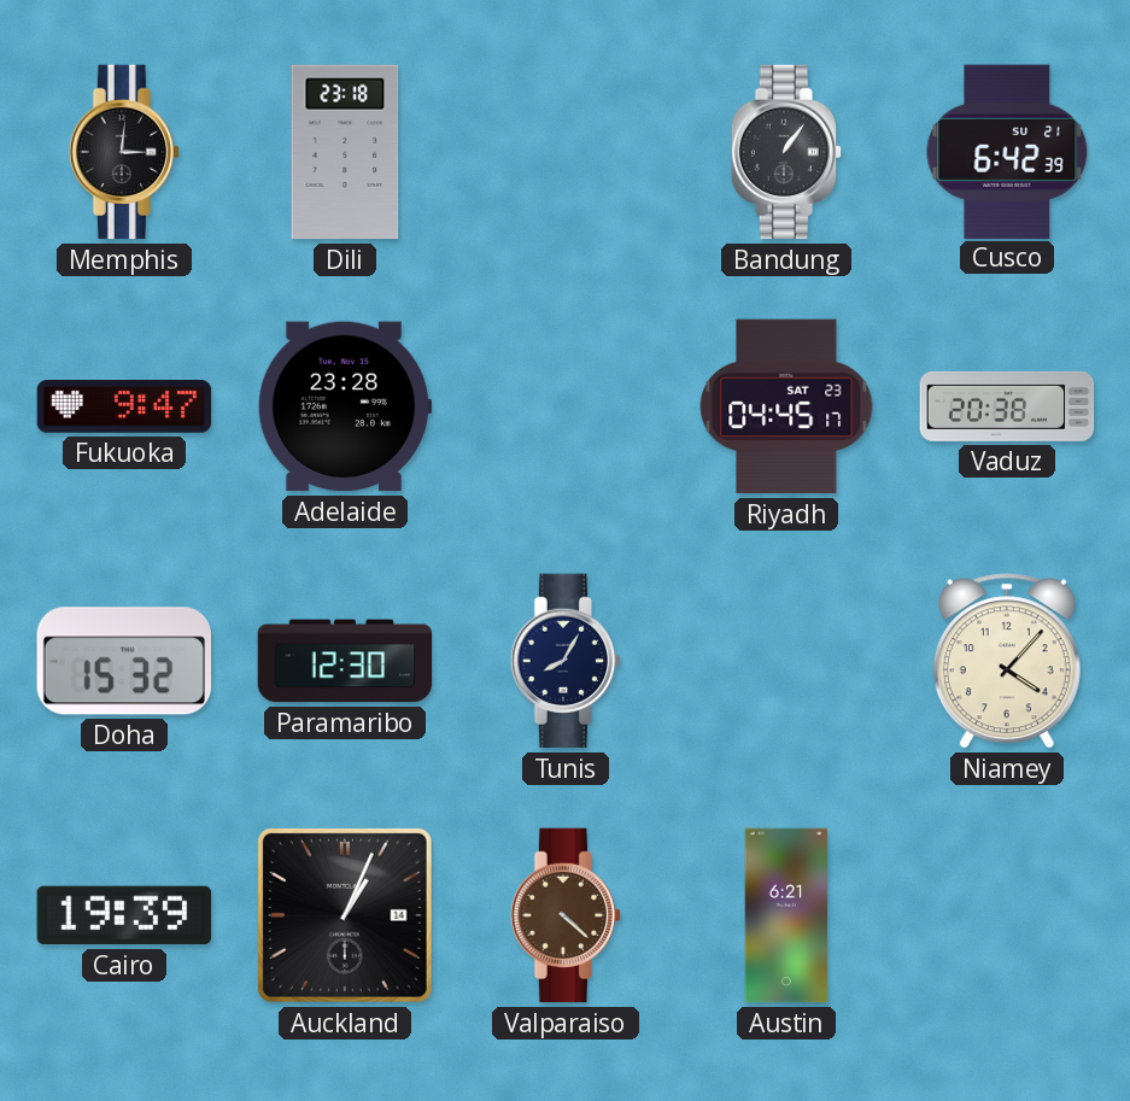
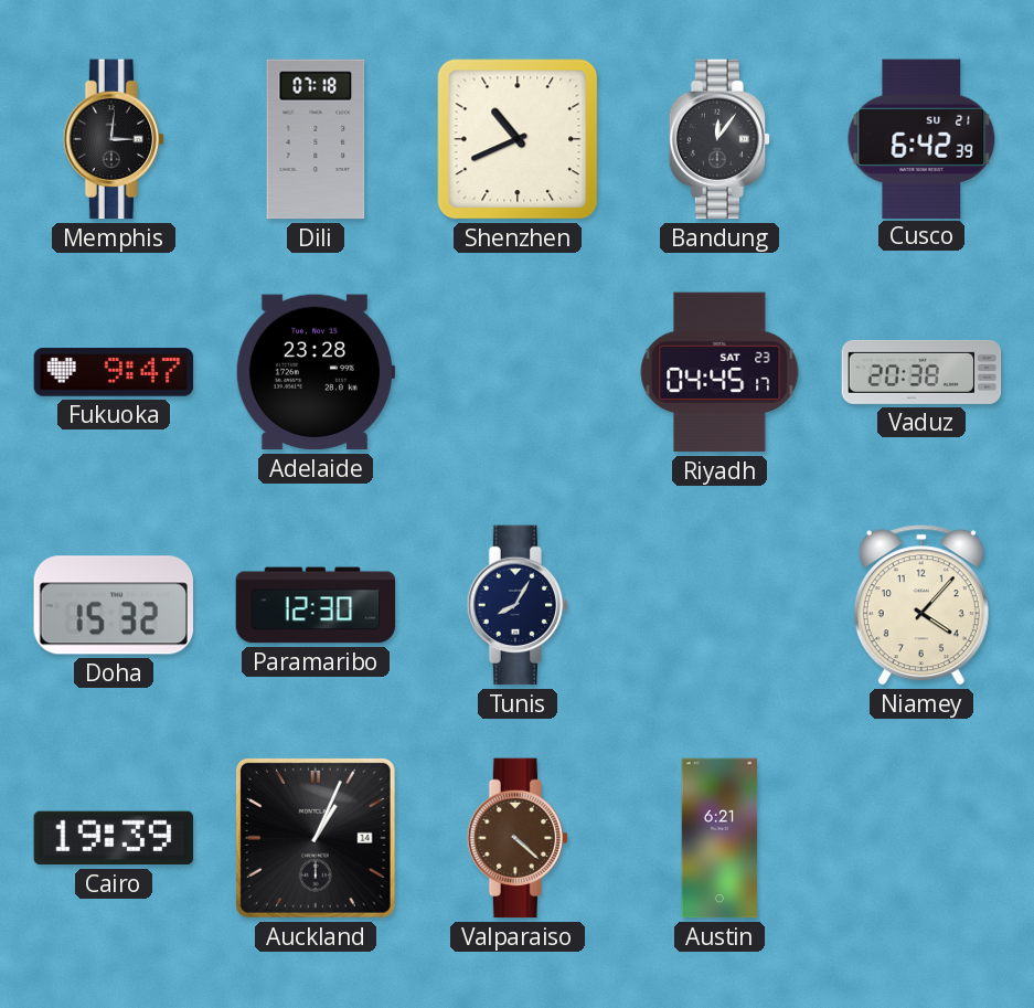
Dili: 23:18 -> 07:18 (316, 139)
Shenzhen: none -> 10:41 (518, 139)
Bandung: 1:06 -> 12:06 (719, 139)
